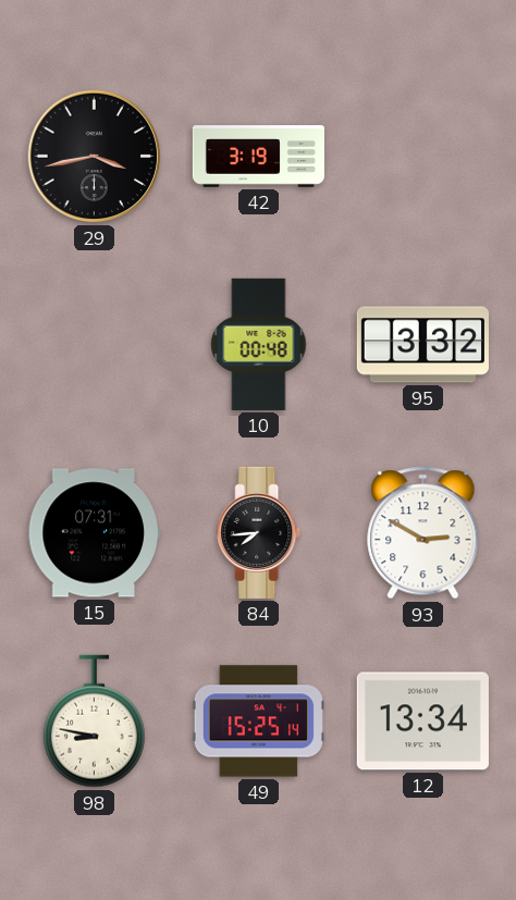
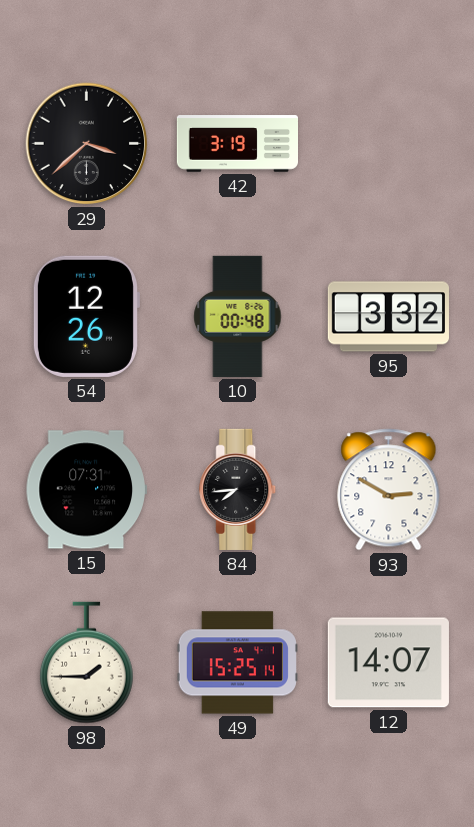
29: 3:43 -> 3:38 (87, 144)
54: none -> 12:26 (86, 316)
98: 8:47 -> 1:45 (87, 663)
12: 13:34 -> 14:07 (388, 663)
